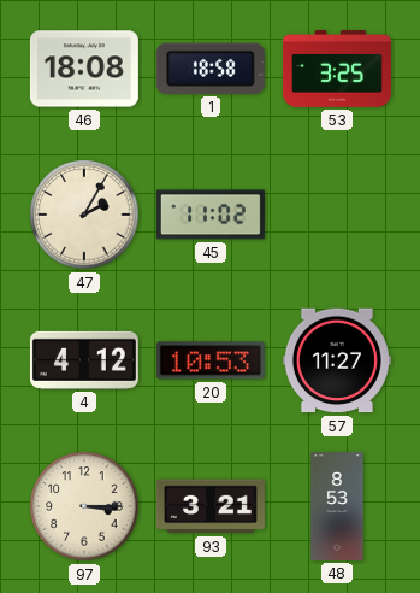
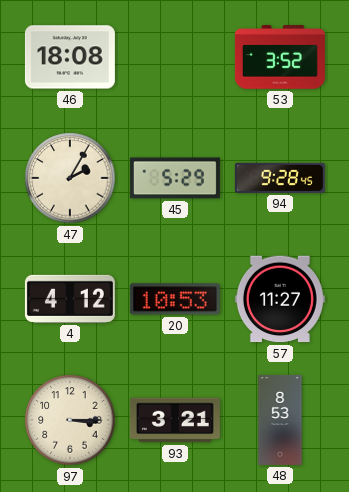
1: 18:58 -> none (211, 69)
53: 3:25 -> 3:52 (280, 57)
45: 11:02 -> 5:29 (175, 178)
94: none -> 9:28 (280, 178)
